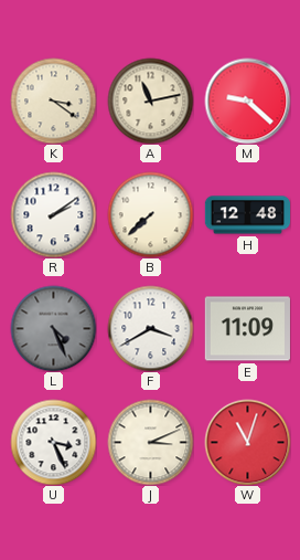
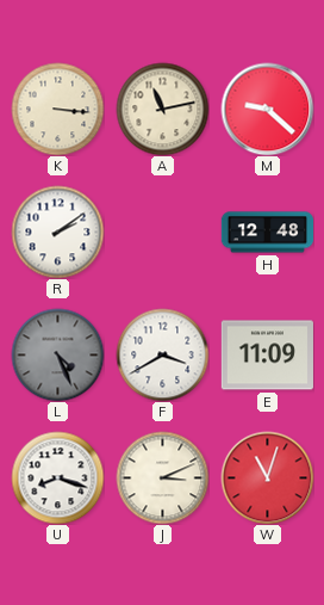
K: 3:21 -> 3:16 (57, 109)
B: 7:38 -> none (150, 214)
U: 3:26 -> 8:18 (57, 477)
